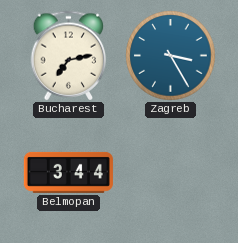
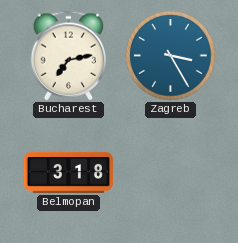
Belmopan: 3:44 -> 3:18 (68, 172)
